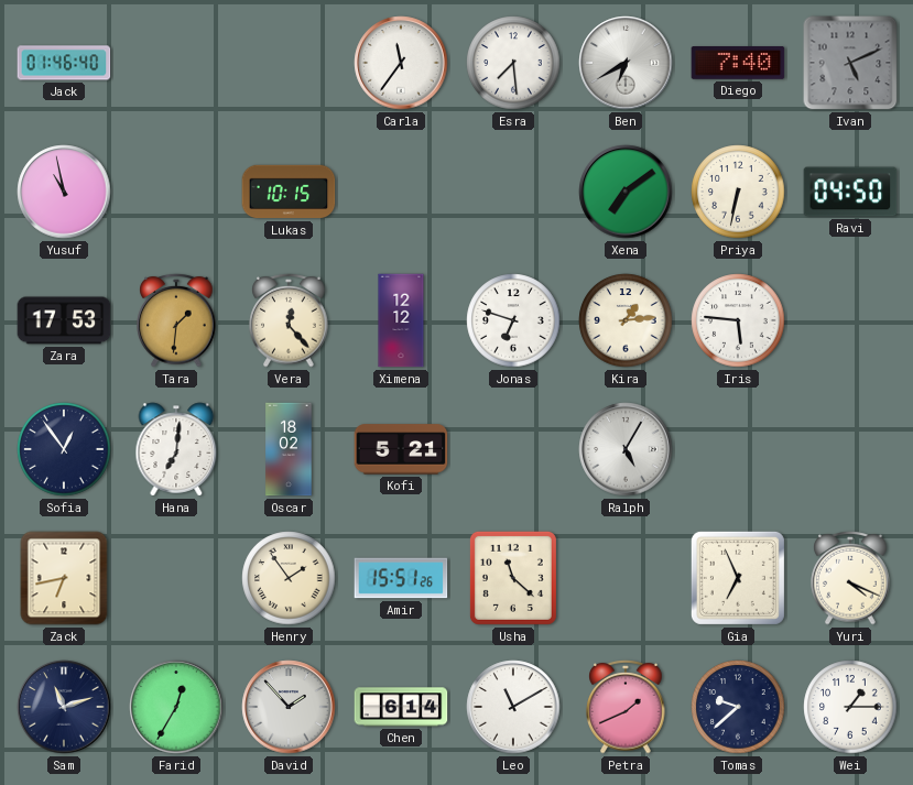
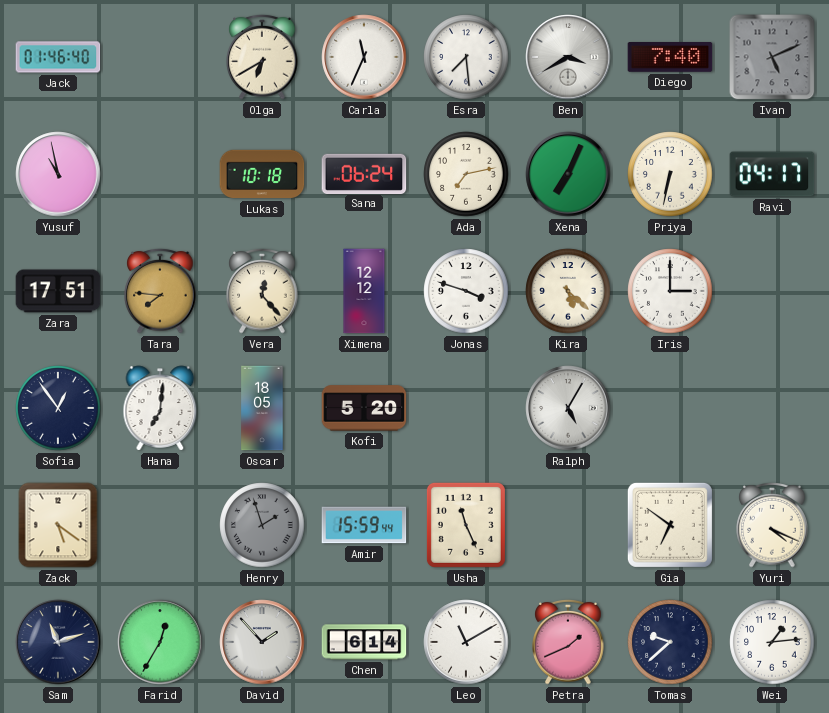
Olga: none -> 6:40 (262, 57)
Carla: 11:36 -> 11:34 (364, 57)
Ben: 6:40 -> 3:40 (568, 57)
Lukas: 10:15 -> 10:18 (262, 174)
Sana: none -> 06:24 (364, 173)
Ada: none -> 7:13 (466, 174)
Xena: 7:09 -> 7:04 (568, 174)
Ravi: 04:50 -> 04:17 (772, 174)
Zara: 17:53 -> 17:51 (58, 291)
Tara: 1:31 -> 7:46 (160, 291)
Jonas: 6:48 -> 3:48 (466, 291)
Kira: 1:14 -> 5:22 (568, 291)
Iris: 5:46 -> 3:00 (670, 291)
Oscar: 18:02 -> 18:05 (262, 408)
Kofi: 5:21 -> 5:20 (364, 408)
Zack: 6:43 -> 5:21 (58, 525)
Henry: 1:54 -> 1:57 (262, 525)
Henry dial: cream -> grey (262, 525)
Amir: 15:51 -> 15:59 (364, 525)
Usha: 11:22 -> 11:26 (466, 525)
Gia: 6:56 -> 6:51 (670, 525)
Wei: 1:15 -> 1:14 (772, 642)
